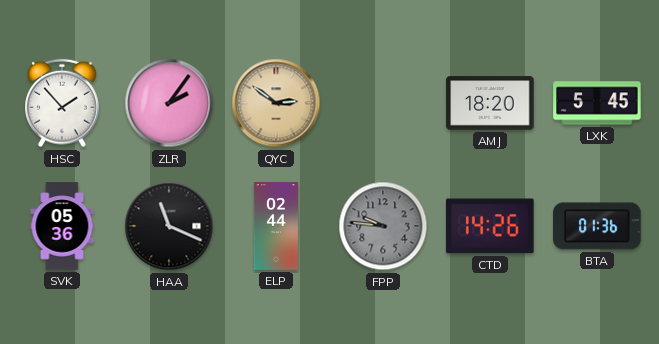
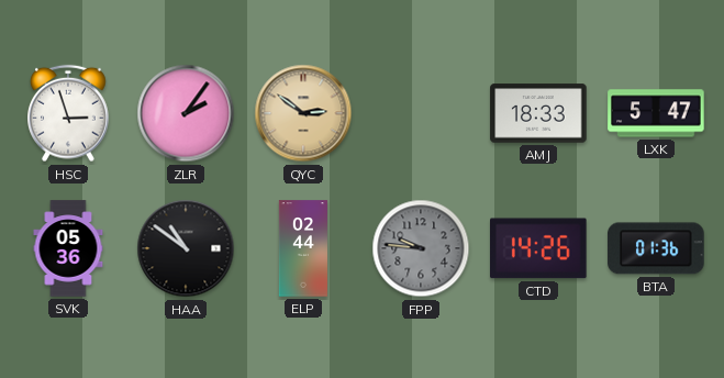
HSC: 1:53 -> 2:57 (68, 113)
AMJ: 18:20 -> 18:33 (538, 113)
LXK: 5:45 -> 5:47 (656, 113)
HAA: 11:19 -> 10:51 (186, 248)
